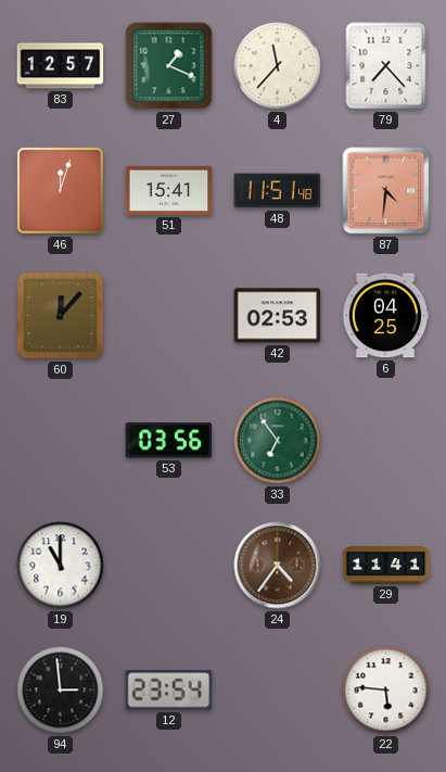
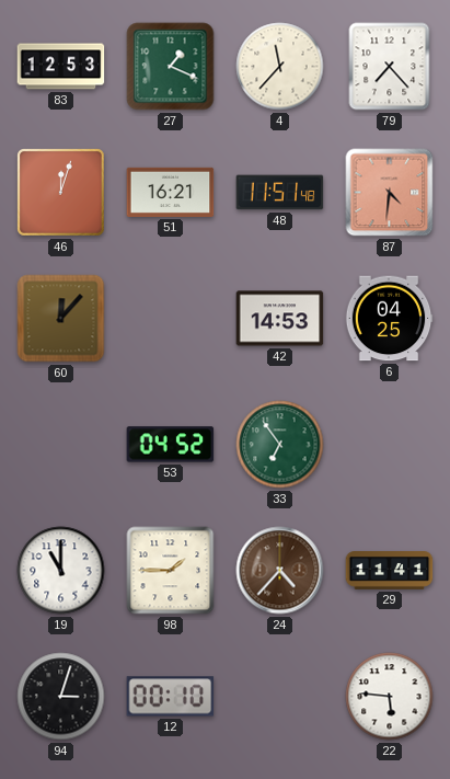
83: 12:57 -> 12:53 (61, 67)
51: 15:41 -> 16:21 (171, 192)
42: 02:53 -> 14:53 (280, 319)
53: 03:56 -> 04:52 (171, 445)
98: none -> 1:45 (171, 571)
24: 4:36 -> 4:37 (280, 571)
94: 2:59 -> 3:03 (61, 697)
12: 23:54 -> 00:10 (171, 697)
